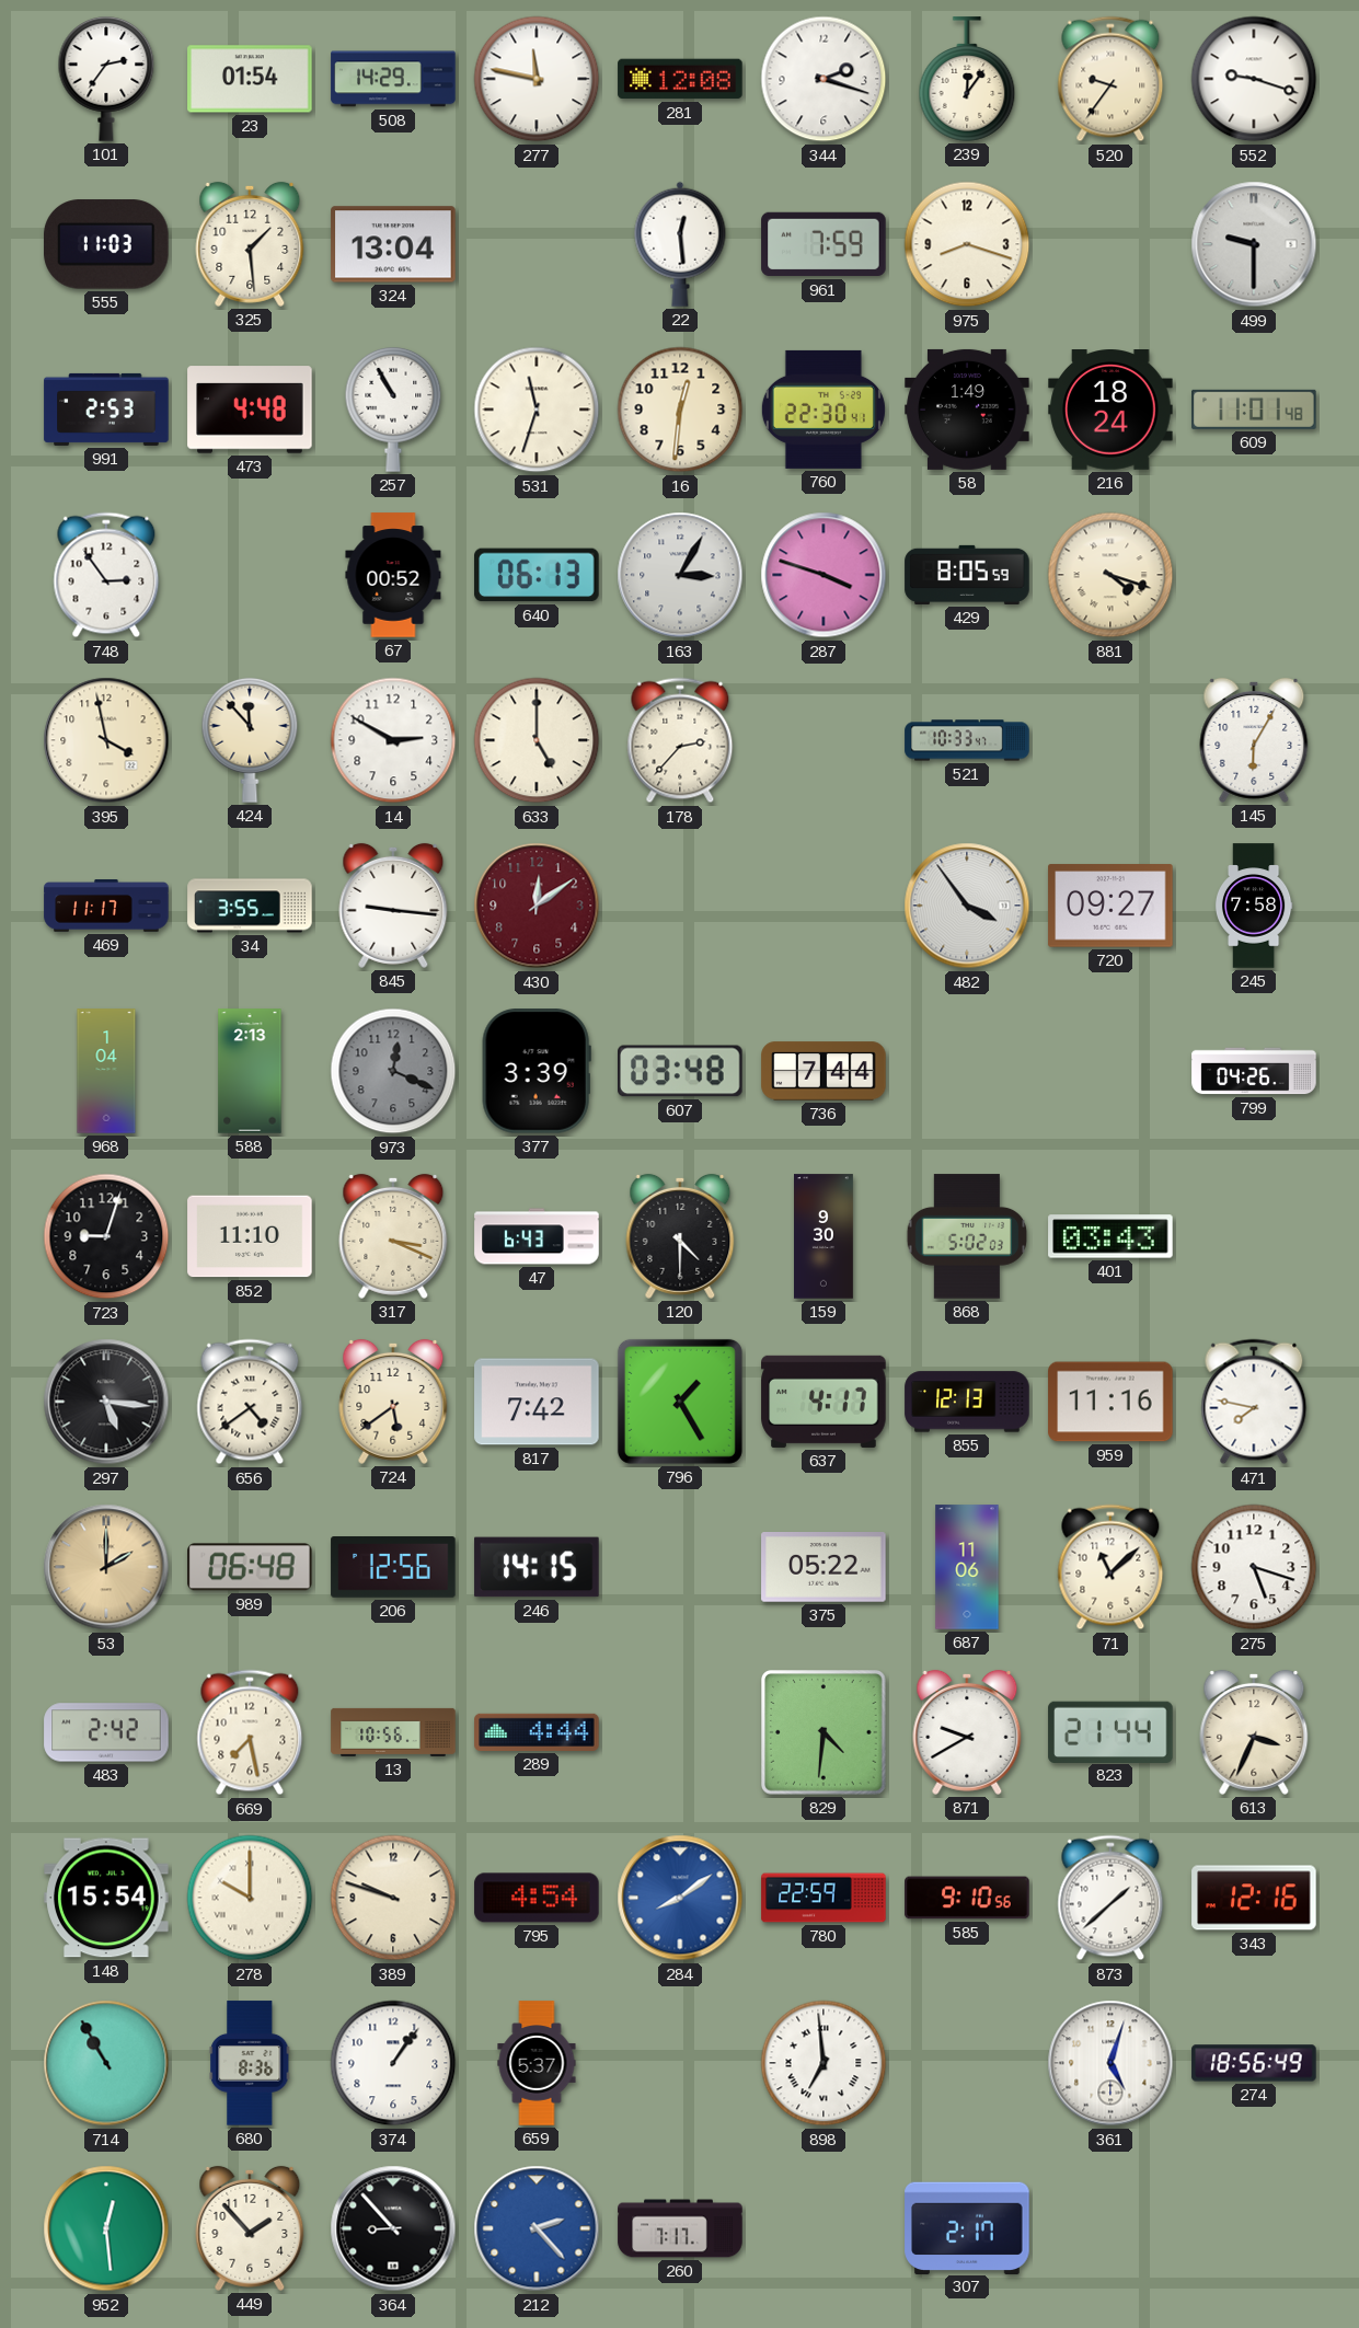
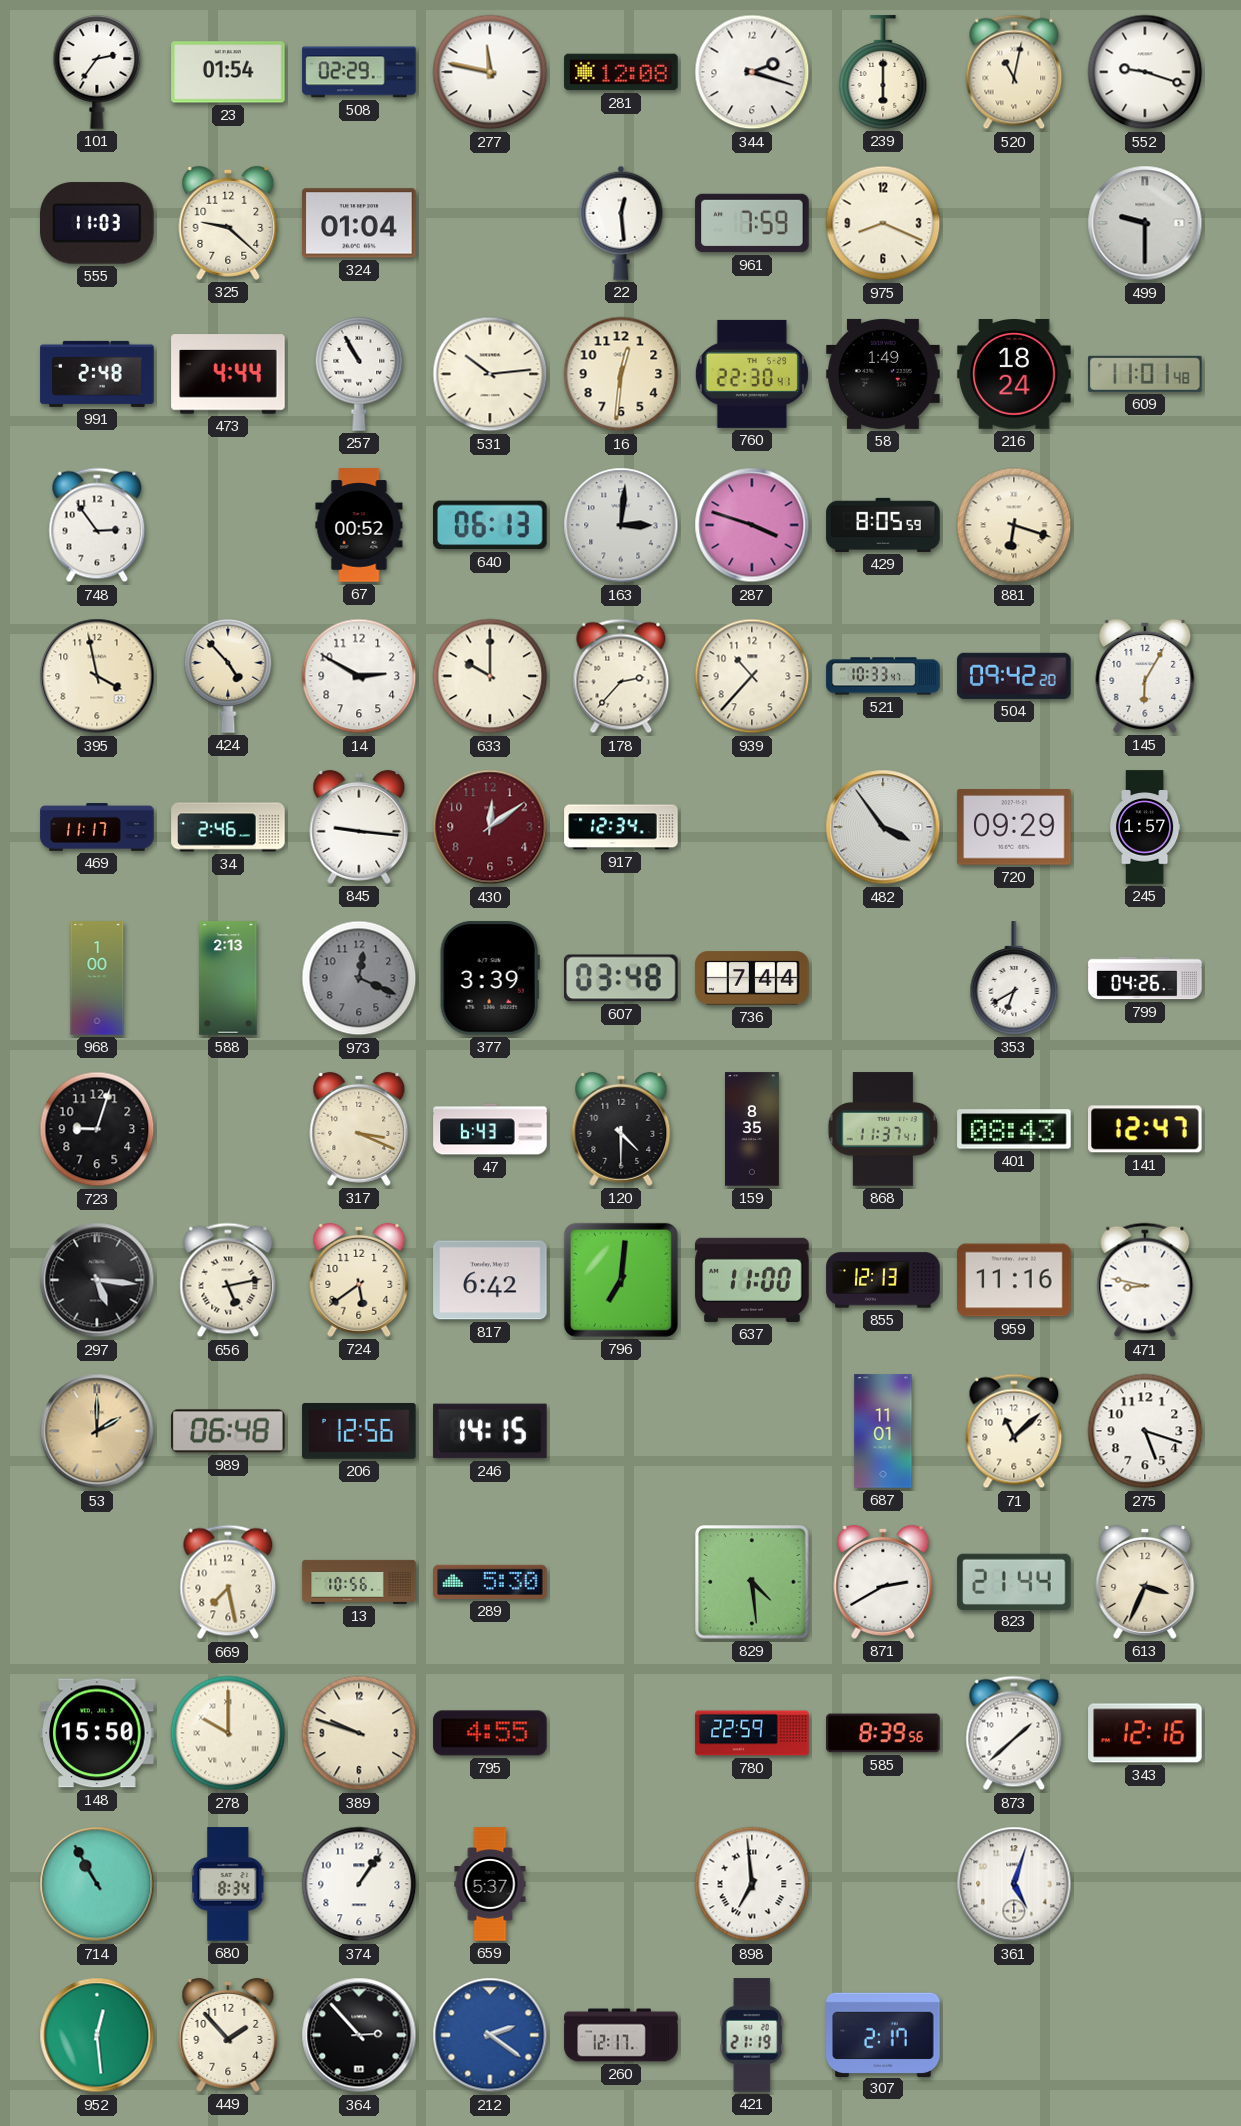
508: 14:29 -> 02:29 (359, 72)
239: 12:06 -> 6:00 (883, 72)
520: 9:36 -> 11:02 (1014, 72)
325: 1:29 -> 9:22 (228, 223)
324: 13:04 -> 01:04 (359, 223)
975: 8:18 -> 8:19 (883, 223)
991: 2:53 -> 2:48 (97, 374)
473: 4:48 -> 4:44 (228, 374)
531: 11:33 -> 10:14 (490, 374)
163: 3:05 -> 3:01 (621, 525)
881: 4:18 -> 6:18 (1014, 525)
424: 11:53 -> 4:53 (228, 676)
633: 5:00 -> 10:00 (490, 676)
939: none -> 10:37 (752, 676)
504: none -> 09:42 (1014, 676)
34: 3:55 -> 2:46 (228, 827)
917: none -> 12:34 (621, 827)
720: 09:27 -> 09:29 (1014, 827)
245: 7:58 -> 1:57 (1145, 827)
968: 1:04 -> 1:00 (97, 978)
353: none -> 6:40 (1014, 978)
852: 11:10 -> none (250, 1236)
159: 9:30 -> 8:35 (753, 1129)
868: 5:02 -> 11:37 (883, 1129)
401: 03:43 -> 08:43 (1014, 1129)
141: none -> 12:47 (1145, 1129)
656: 4:39 -> 5:13 (228, 1280)
817: 7:42 -> 6:42 (490, 1280)
796: 1:25 -> 7:01 (621, 1280)
637: 4:17 -> 11:00 (752, 1280)
471: 7:47 -> 8:47 (1145, 1280)
375: 05:22 -> none (824, 1568)
687: 11:06 -> 11:01 (883, 1431)
483: 2:42 -> none (106, 1732)
289: 4:44 -> 5:30 (490, 1582)
829: 4:31 -> 4:29 (753, 1583)
871: 9:40 -> 2:40 (883, 1582)
148: 15:54 -> 15:50 (97, 1733)
795: 4:54 -> 4:55 (490, 1733)
284: 8:09 -> none (680, 1898)
585: 9:10 -> 8:39 (883, 1733)
680: 8:36 -> 8:34 (228, 1884)
274: 18:56 -> none (1254, 2063)
364: 8:53 -> 2:53 (359, 2035)
212: 2:23 -> 2:21 (490, 2035)
260: 7:17 -> 12:17 (621, 2035)
421: none -> 21:19 (751, 2035)
